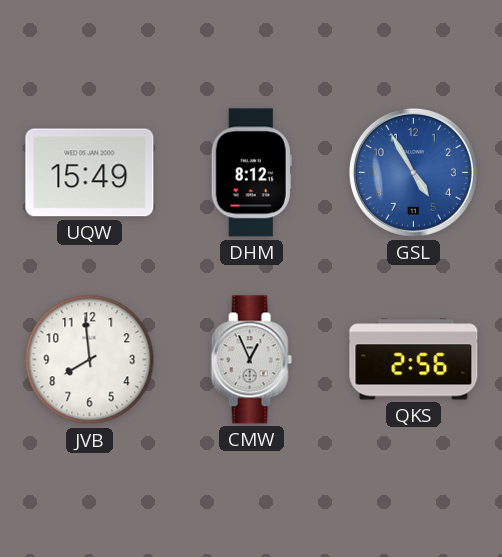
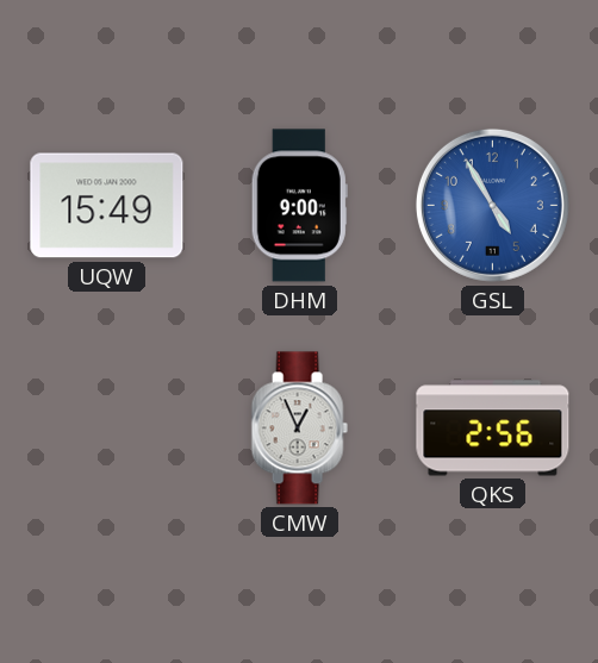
DHM: 8:12 -> 9:00 (299, 206)
JVB: 7:59 -> none (90, 360)
